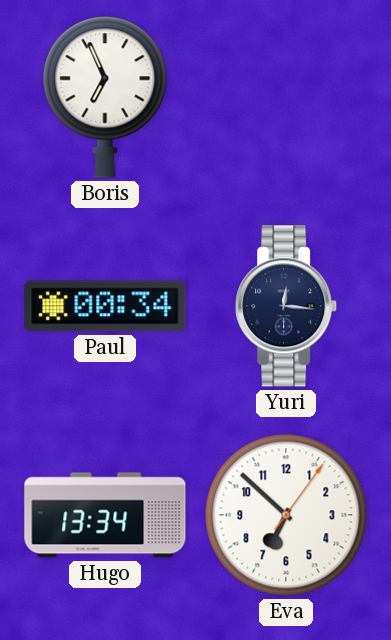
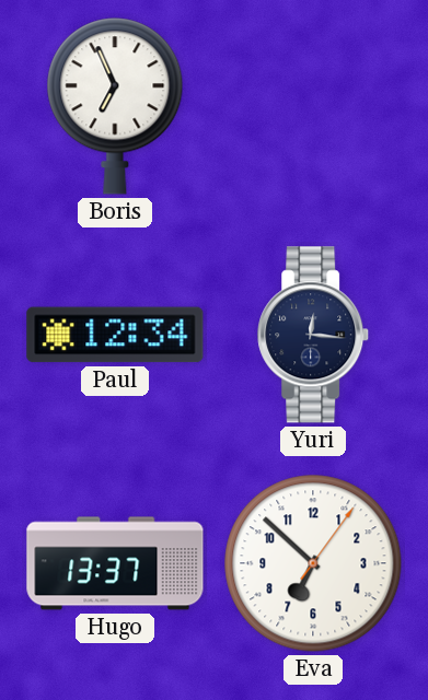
Paul: 00:34 -> 12:34 (115, 335)
Hugo: 13:34 -> 13:37 (115, 563)
